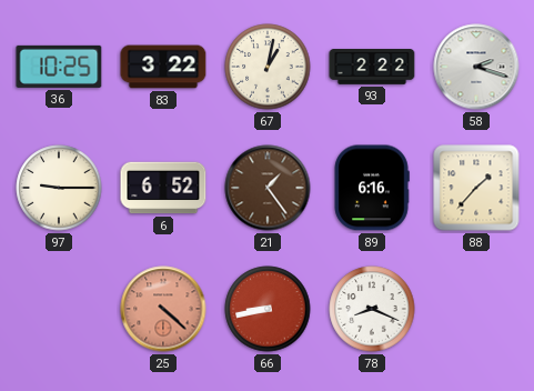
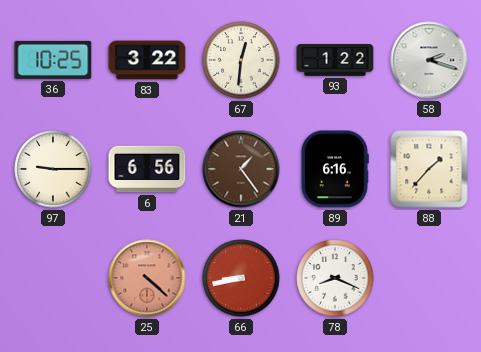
67: 1:02 -> 12:31 (241, 60)
93: 2:22 -> 1:22 (335, 60)
6: 6:52 -> 6:56 (147, 169)
